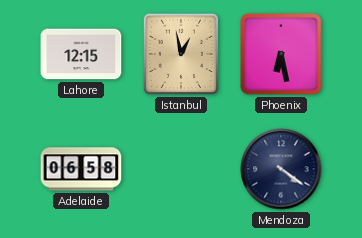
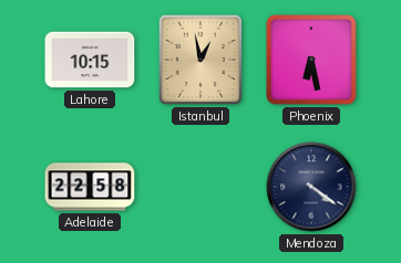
Lahore: 12:15 -> 10:15 (90, 60)
Adelaide: 06:58 -> 22:58 (90, 187)
